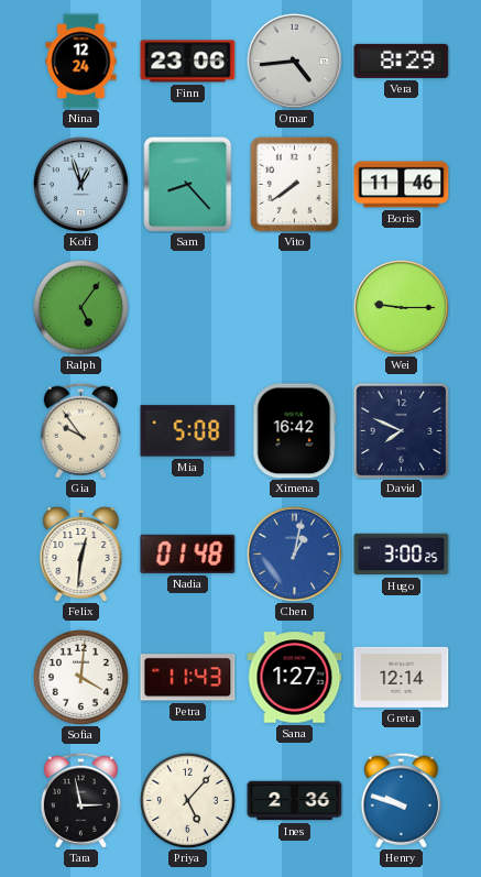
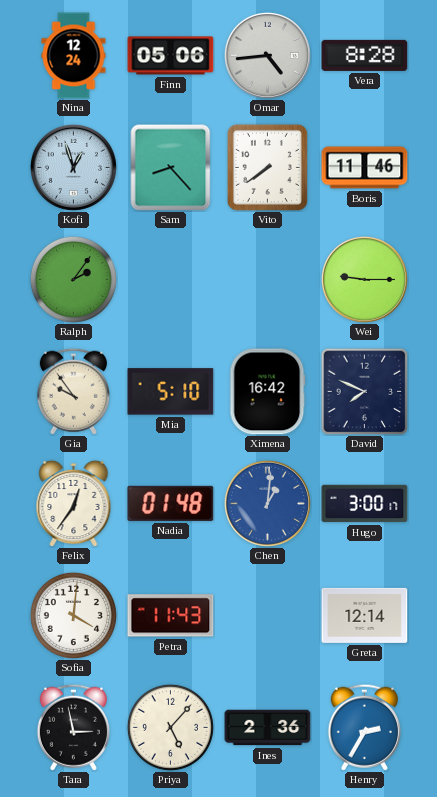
Finn: 23:06 -> 05:06 (171, 56)
Vera: 8:29 -> 8:28 (365, 55)
Ralph: 5:06 -> 2:06 (73, 279)
Mia: 5:08 -> 5:10 (171, 392)
Felix: 12:31 -> 12:36 (74, 503)
Chen: 1:02 -> 1:01 (267, 503)
Hugo: 3:00:25 -> 3:00:17 (365, 504)
Sana: 1:27 -> none (295, 678)
Henry: 9:48 -> 2:35 (364, 727)
